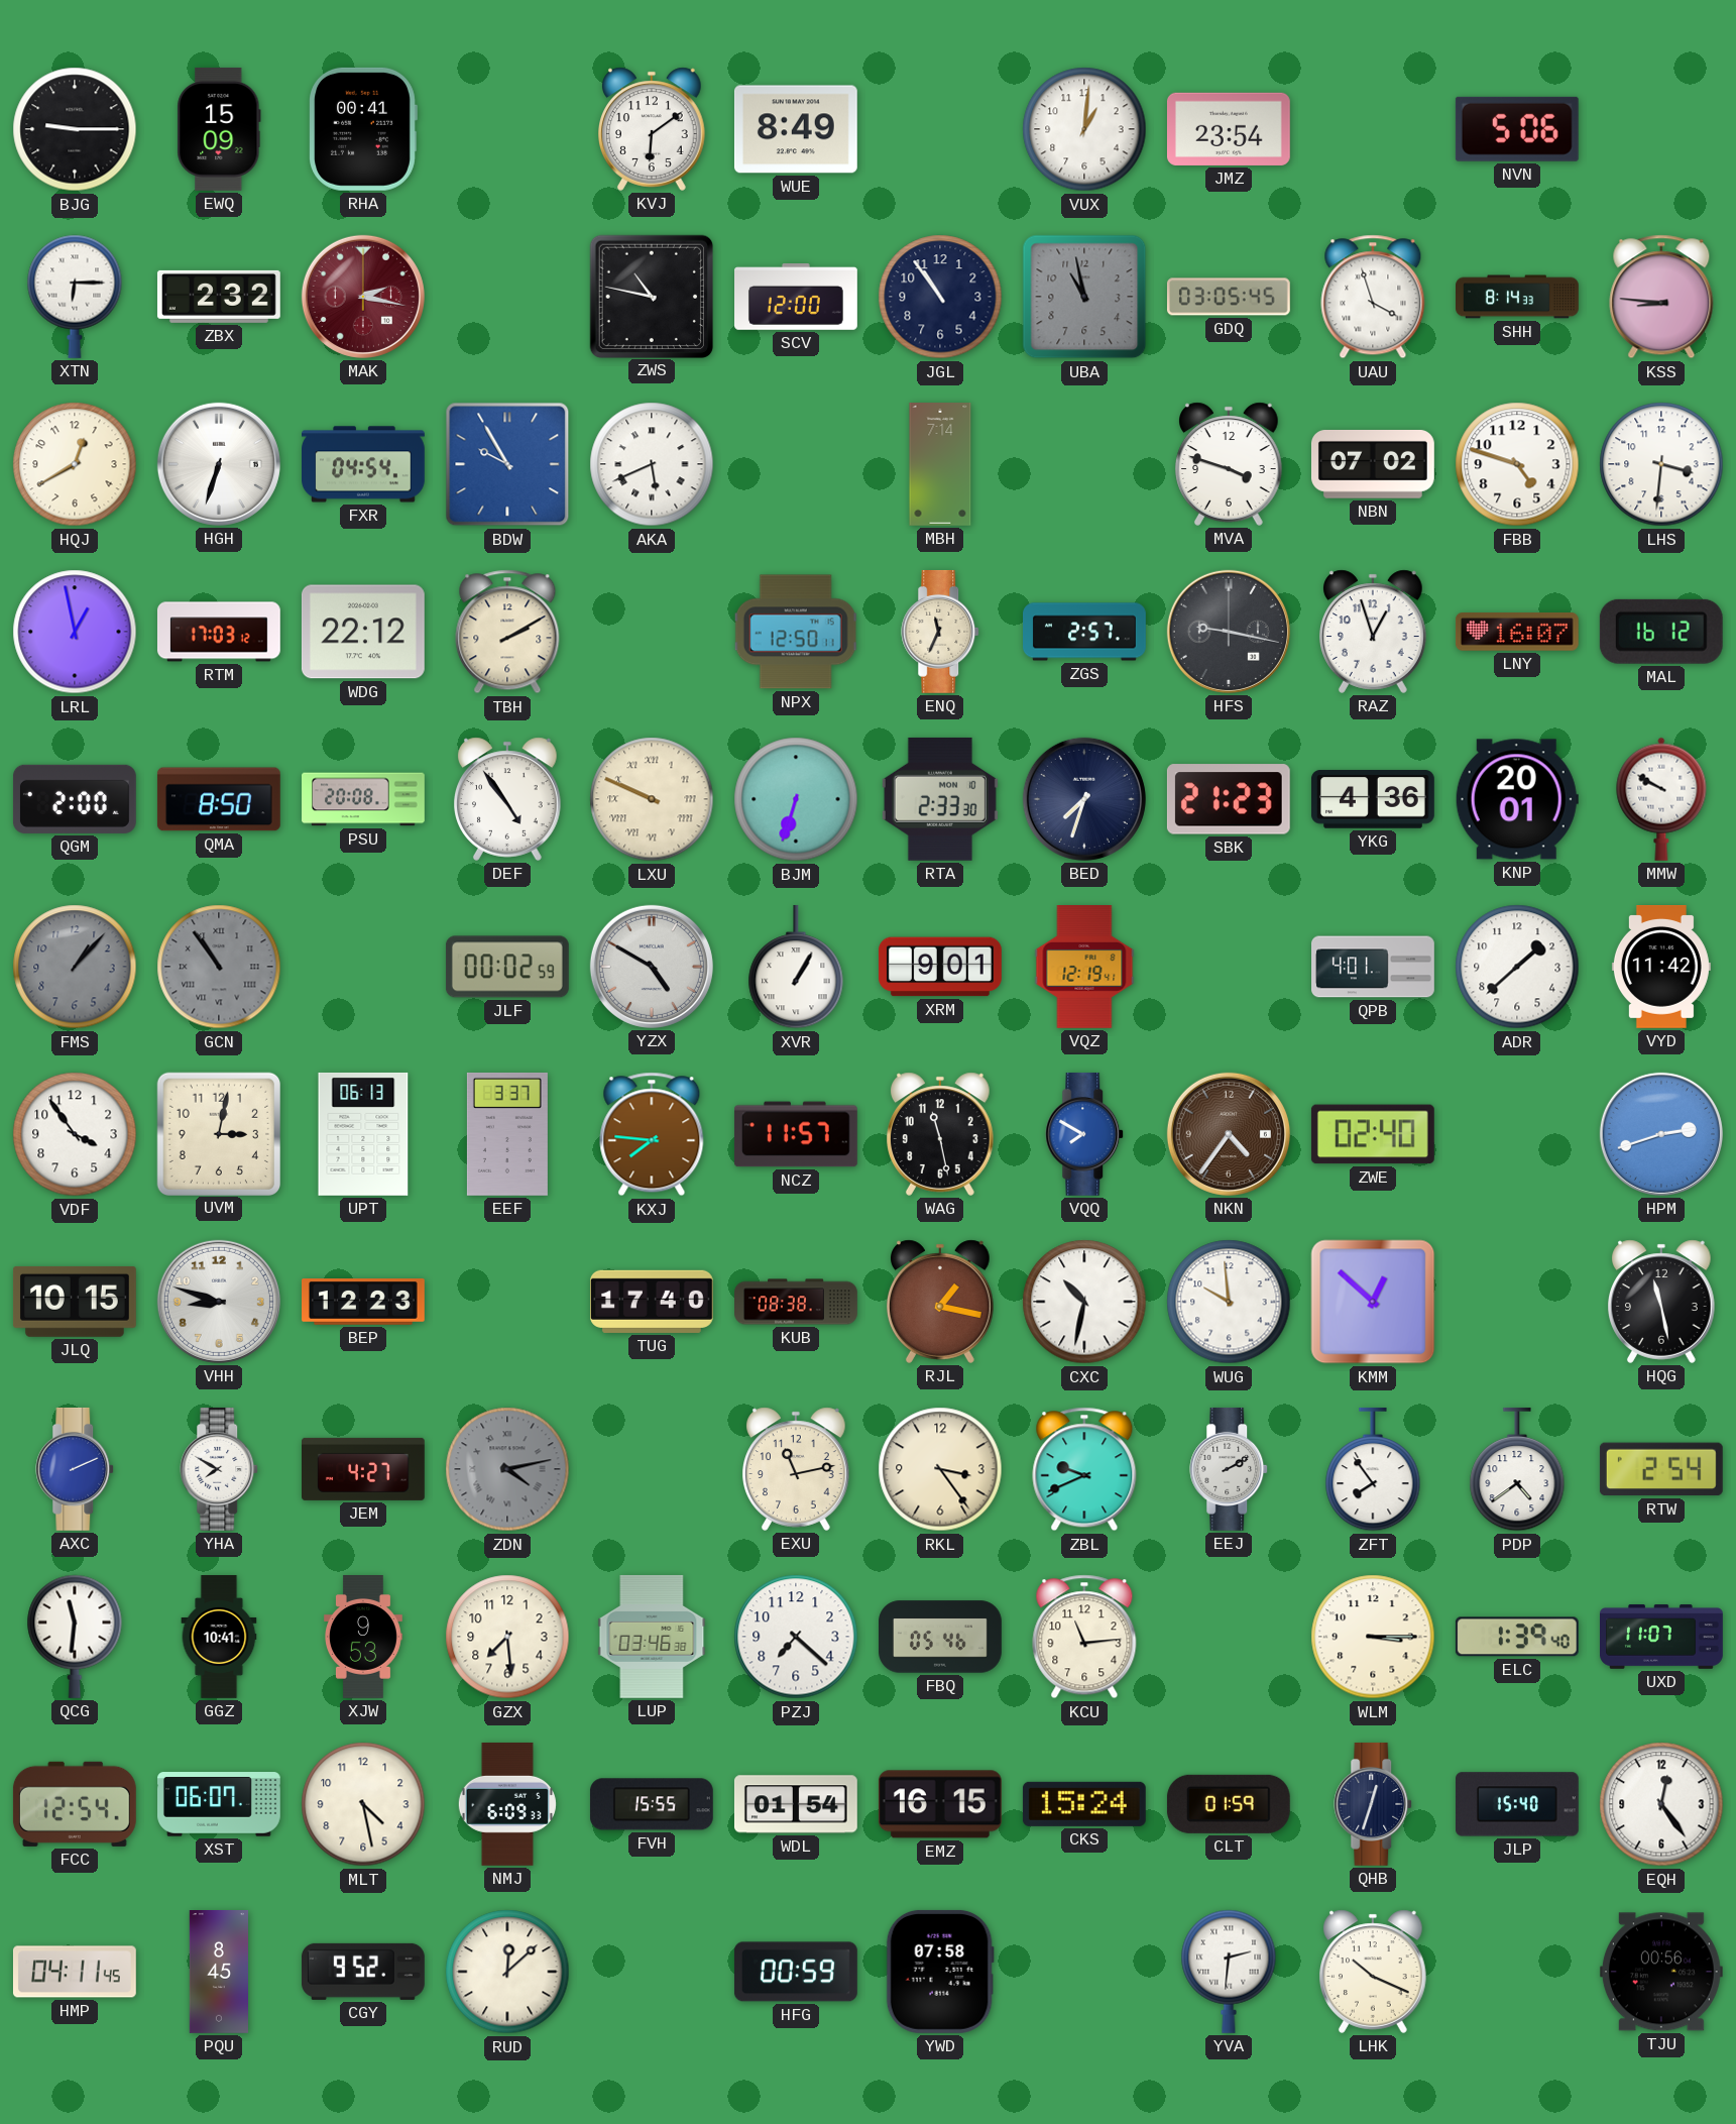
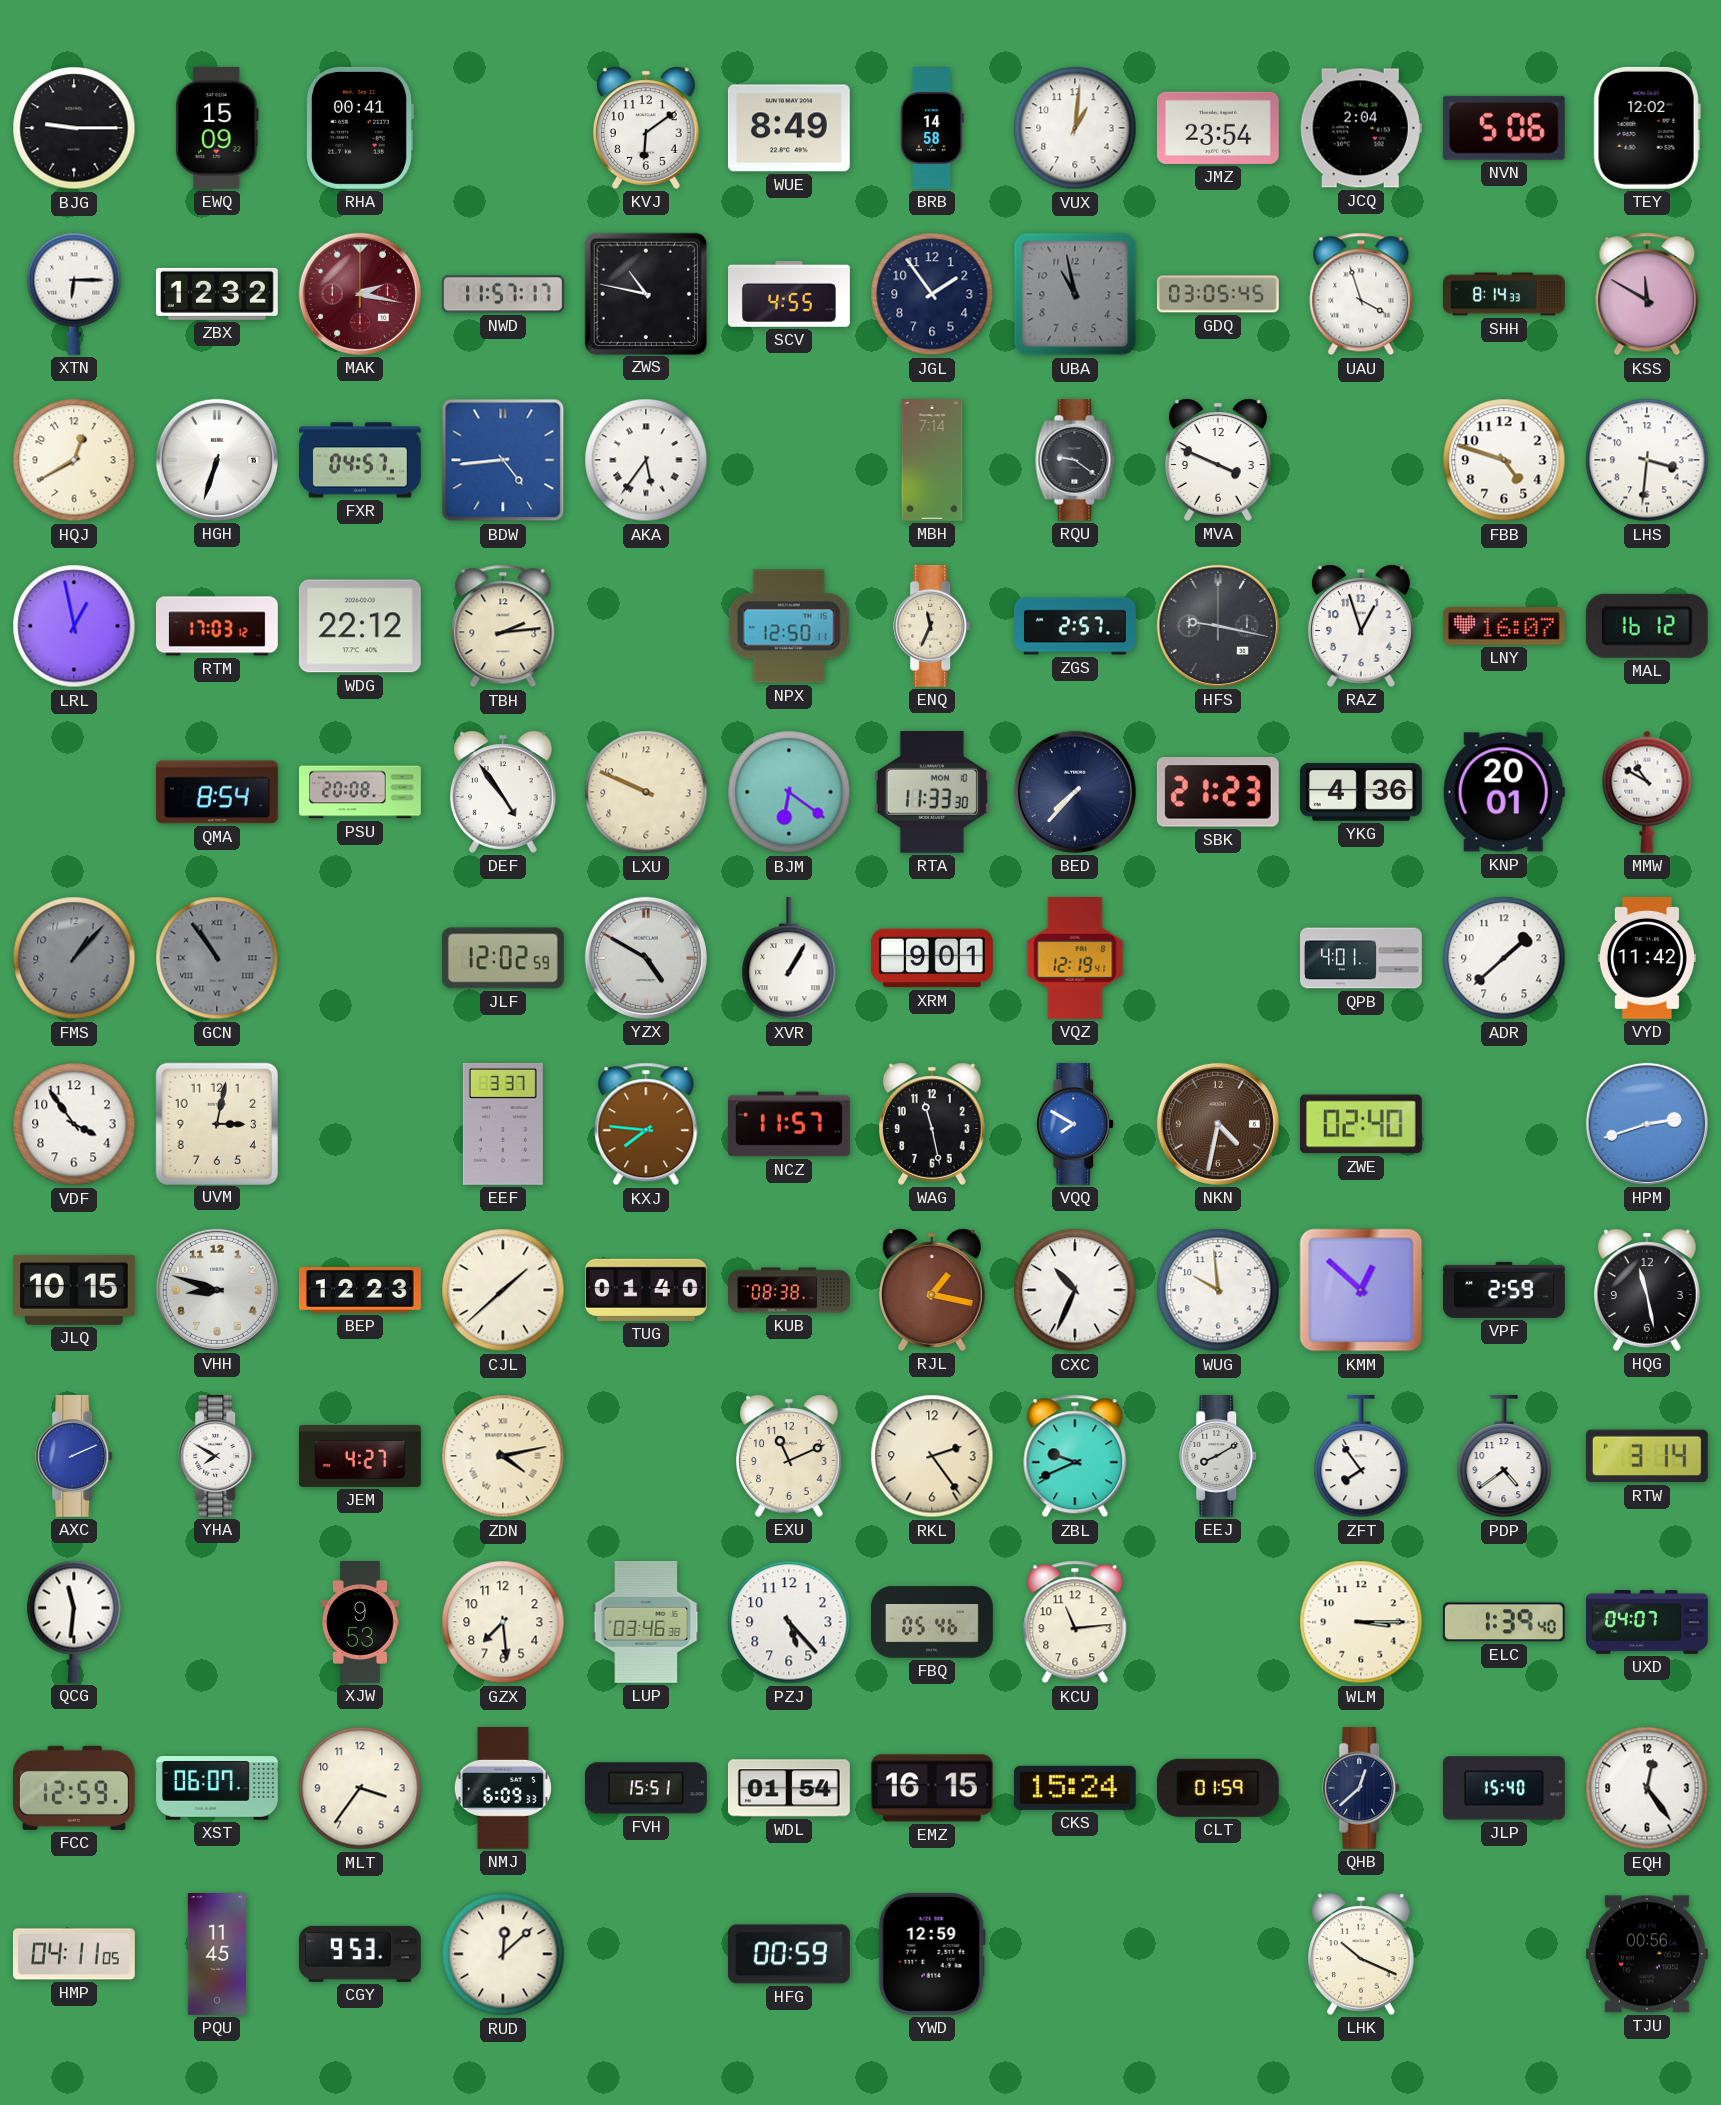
BRB: none -> 14:58 (932, 129)
JCQ: none -> 2:04 (1361, 128)
TEY: none -> 12:02 (1647, 128)
ZBX: 2:32 -> 12:32 (217, 294)
NWD: none -> 11:57 (503, 294)
SCV: 12:00 -> 4:55 (790, 294)
JGL: 10:54 -> 1:54 (932, 294)
KSS: 8:46 -> 11:50 (1647, 294)
FXR: 04:54 -> 04:57 (361, 460)
BDW: 9:55 -> 4:44 (503, 460)
AKA: 5:41 -> 5:36 (646, 460)
RQU: none -> 9:21 (1075, 460)
MVA: 3:48 -> 3:49 (1219, 460)
NBN: 07:02 -> none (1373, 465)
TBH: 2:10 -> 2:14 (503, 626)
QGM: 2:00 -> none (75, 799)
QMA: 8:50 -> 8:54 (217, 792)
LXU numerals: Roman -> Arabic (646, 792)
BJM: 6:33 -> 6:21 (789, 792)
RTA: 2:33 -> 11:33 (932, 792)
BED: 7:33 -> 7:37 (1075, 792)
MMW: 9:50 -> 10:50 (1647, 792)
JLF: 00:02 -> 12:02 (503, 958)
UPT: 06:13 -> none (363, 1134)
NKN: 4:36 -> 4:32 (1218, 1124)
CJL: none -> 1:38 (503, 1290)
TUG: 17:40 -> 01:40 (646, 1290)
CXC: 10:32 -> 10:34 (1075, 1290)
VPF: none -> 2:59 (1505, 1290)
ZDN dial: grey -> cream (503, 1456)
EXU: 11:13 -> 11:11 (790, 1456)
RKL: 3:24 -> 2:24 (932, 1456)
EEJ: 2:10 -> 8:10 (1219, 1456)
RTW: 2:54 -> 3:14 (1647, 1456)
GGZ: 10:41 -> none (219, 1637)
PZJ: 7:22 -> 5:23 (789, 1622)
UXD: 11:07 -> 04:07 (1648, 1622)
FCC: 12:54 -> 12:59 (74, 1788)
MLT: 4:28 -> 3:36 (360, 1788)
FVH: 15:55 -> 15:51 (646, 1788)
QHB: 12:33 -> 12:38 (1362, 1788)
HMP: 04:11:45 -> 04:11:05 (74, 1954)
PQU: 8:45 -> 11:45 (216, 1955)
CGY: 9:52 -> 9:53 (360, 1954)
YWD: 07:58 -> 12:59 (932, 1954)
YVA: 2:31 -> none (1229, 1972)
